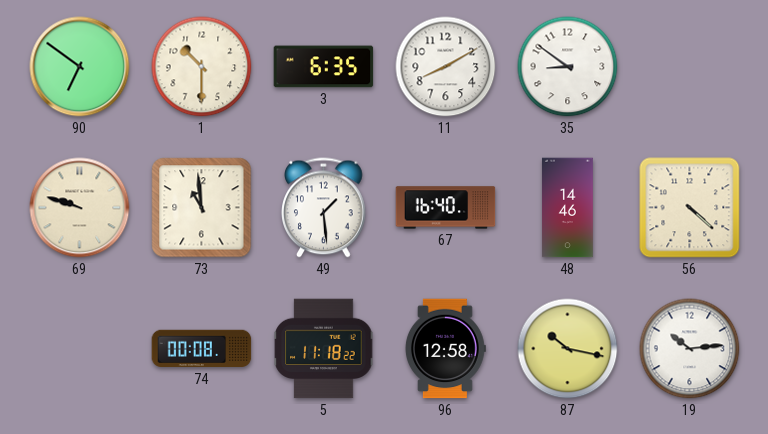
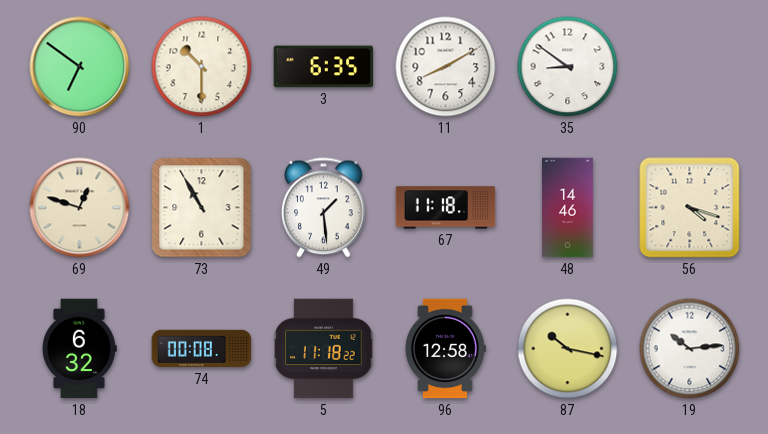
69: 9:48 -> 12:48 (80, 208)
73: 10:59 -> 10:55 (202, 208)
67: 16:40 -> 11:18 (446, 208)
56: 4:22 -> 4:18 (690, 208)
18: none -> 6:32 (80, 349)
